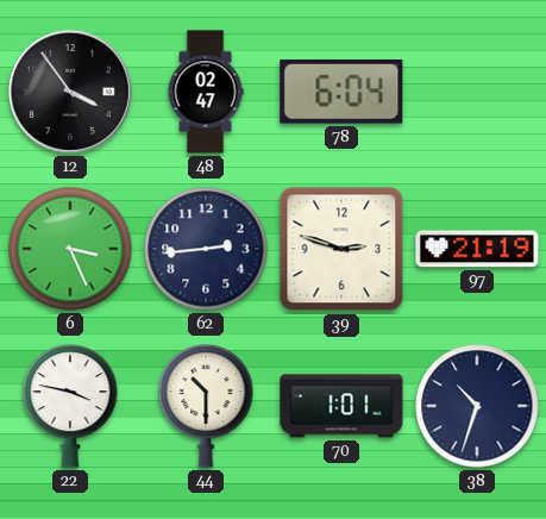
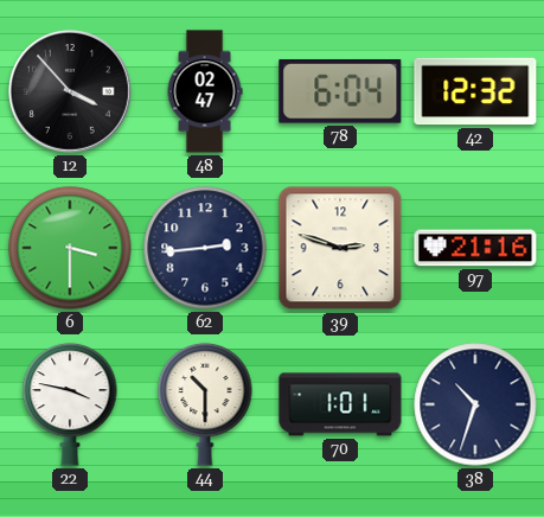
12: 3:54 -> 3:53 (70, 91)
42: none -> 12:32 (475, 91)
6: 3:26 -> 3:30 (70, 248)
97: 21:19 -> 21:16 (475, 248)
